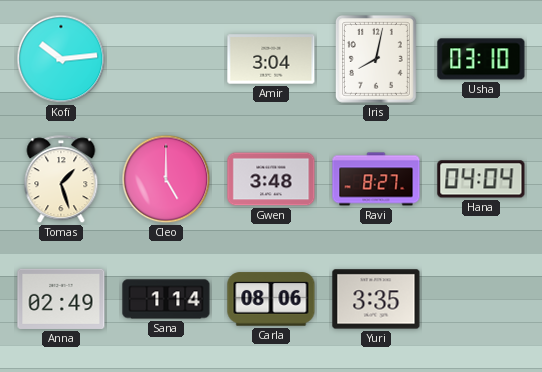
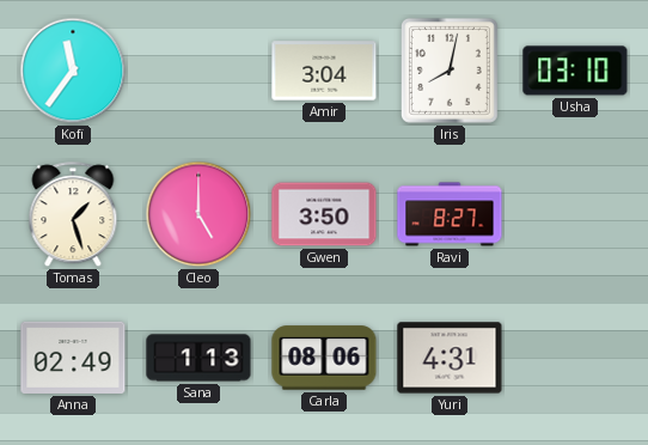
Kofi: 10:14 -> 11:36 (73, 71)
Gwen: 3:48 -> 3:50 (324, 214)
Hana: 04:04 -> none (481, 179)
Sana: 1:14 -> 1:13 (198, 358)
Yuri: 3:35 -> 4:31 (450, 358)
